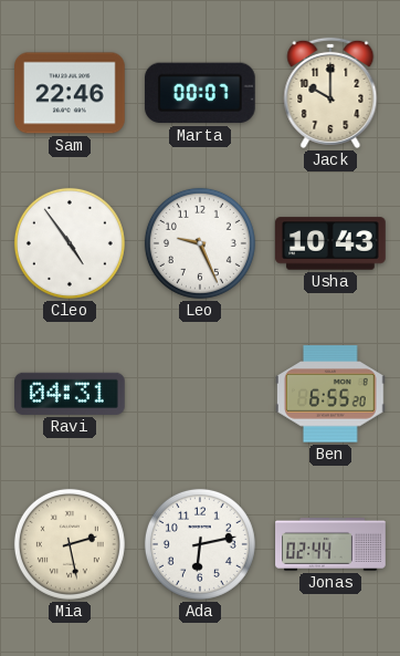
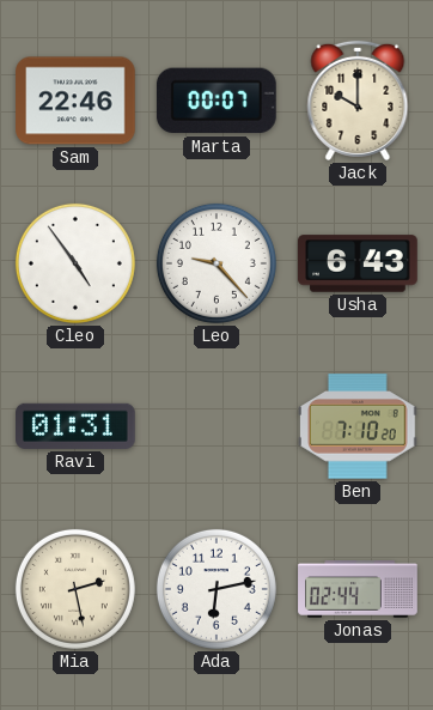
Leo: 9:26 -> 9:23 (216, 263)
Usha: 10:43 -> 6:43 (358, 263)
Ravi: 04:31 -> 01:31 (77, 426)
Ben: 6:55 -> 7:10 (359, 426)
